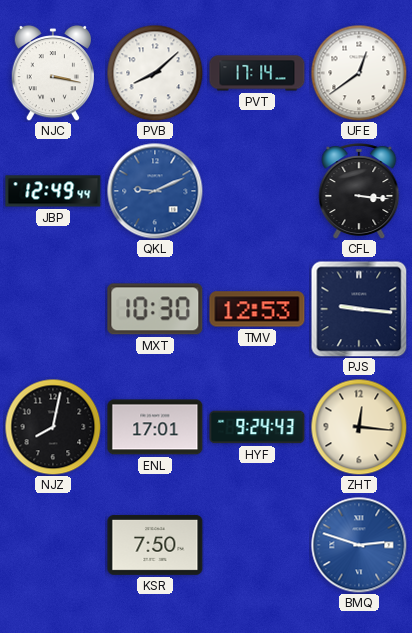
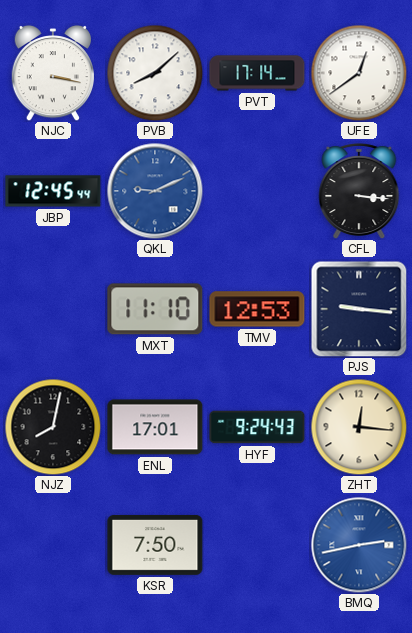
JBP: 12:49 -> 12:45 (53, 191)
MXT: 10:30 -> 11:10 (155, 309)
BMQ: 2:48 -> 2:43 (359, 545)
